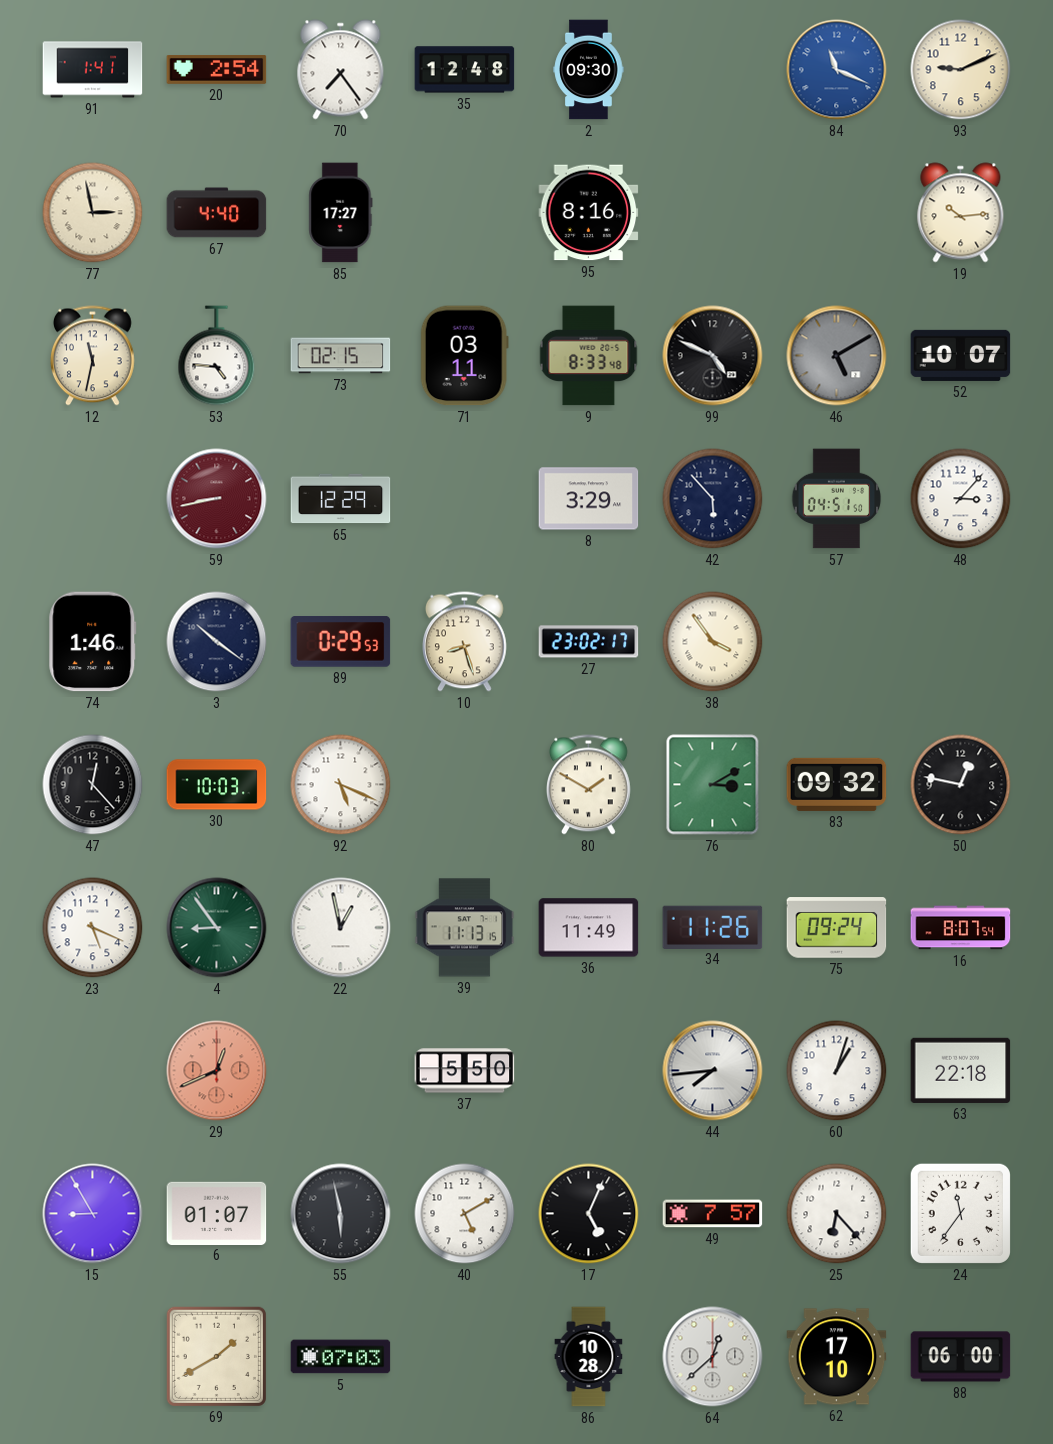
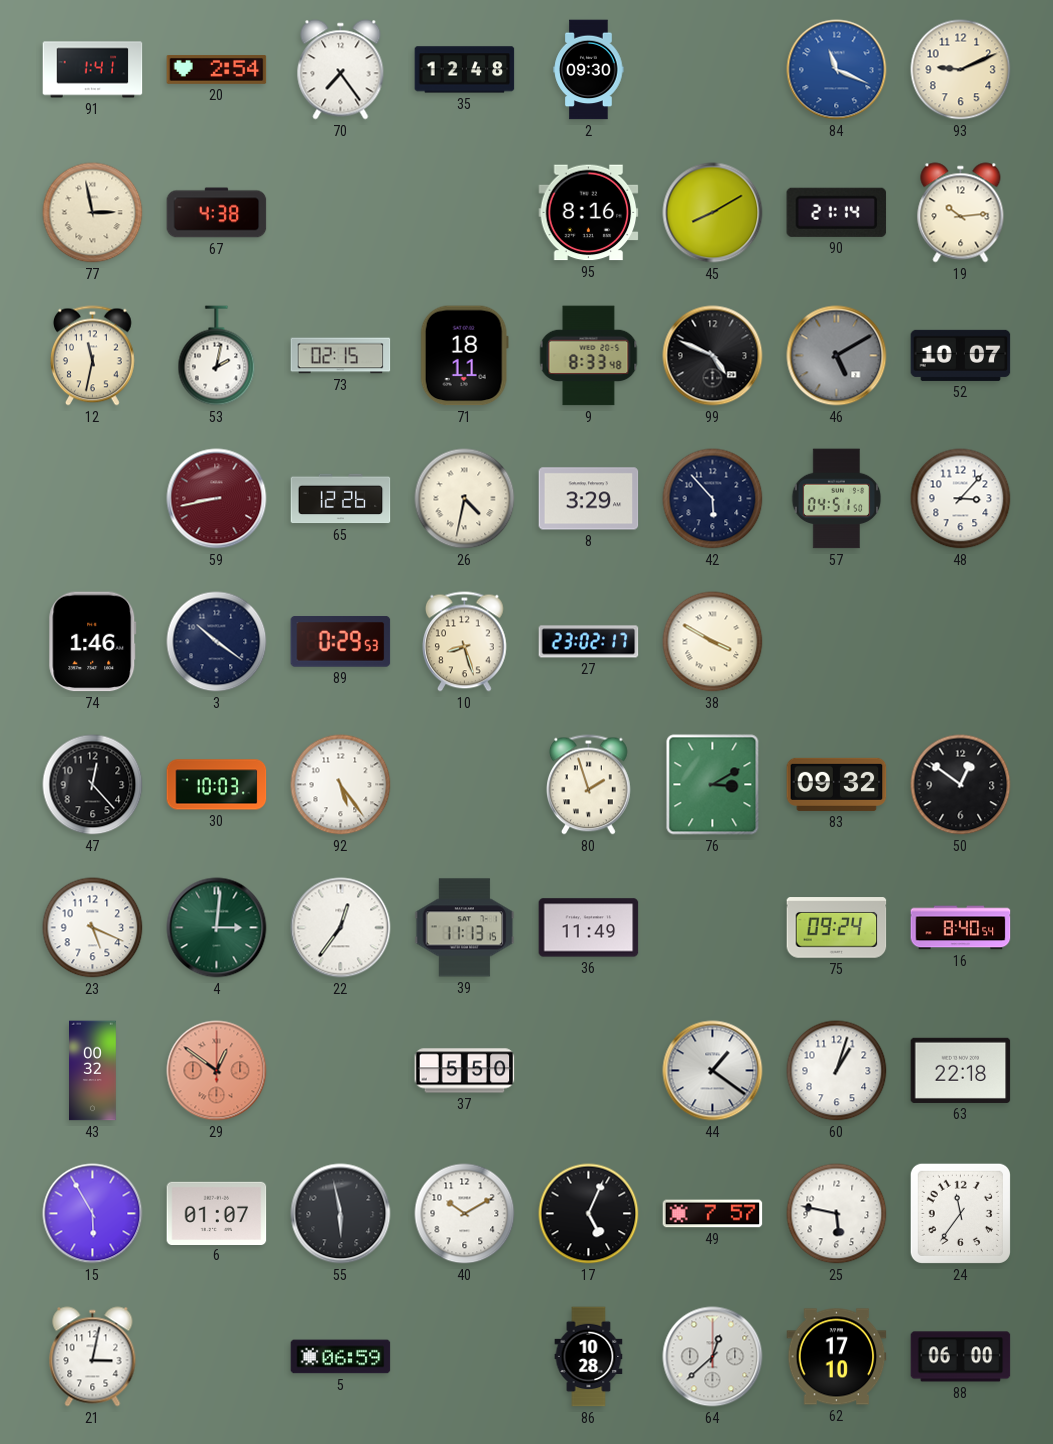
67: 4:40 -> 4:38 (217, 213)
85: 17:27 -> none (341, 213)
45: none -> 8:10 (713, 213)
90: none -> 21:14 (837, 212)
53: 4:46 -> 2:02 (217, 356)
71: 03:11 -> 18:11 (464, 356)
65: 12:29 -> 12:26 (341, 499)
26: none -> 4:32 (465, 499)
38: 3:54 -> 3:50 (713, 642)
92: 5:19 -> 5:24 (341, 785)
80: 1:50 -> 1:57 (589, 785)
50: 12:47 -> 12:51 (961, 785)
4: 8:54 -> 3:01 (217, 928)
22: 12:58 -> 12:36 (341, 928)
34: 11:26 -> none (713, 927)
16: 8:07 -> 8:40 (961, 928)
43: none -> 00:32 (93, 1071)
29: 12:41 -> 12:51 (217, 1071)
44: 7:44 -> 1:21 (713, 1071)
15: 8:55 -> 5:55 (93, 1214)
40: 5:10 -> 10:10 (465, 1214)
25: 6:23 -> 5:47 (837, 1214)
21: none -> 3:02 (93, 1357)
69: 1:40 -> none (216, 1356)
5: 07:03 -> 06:59 (341, 1357)
